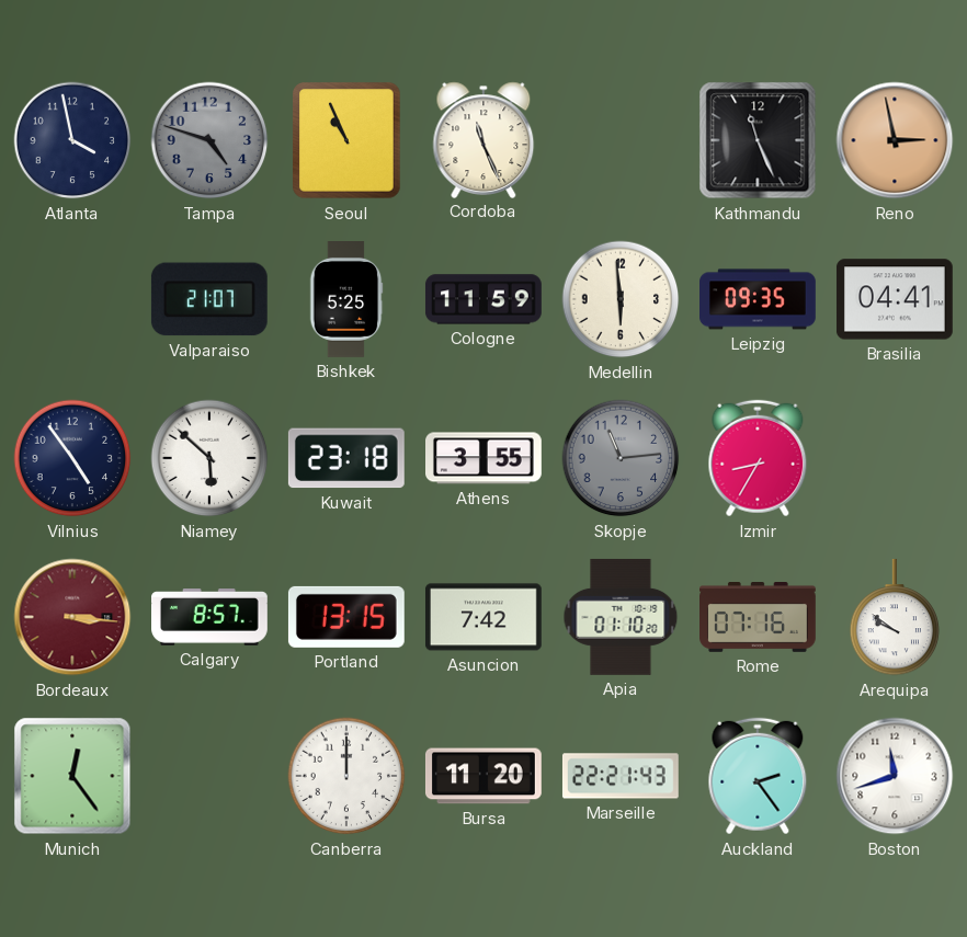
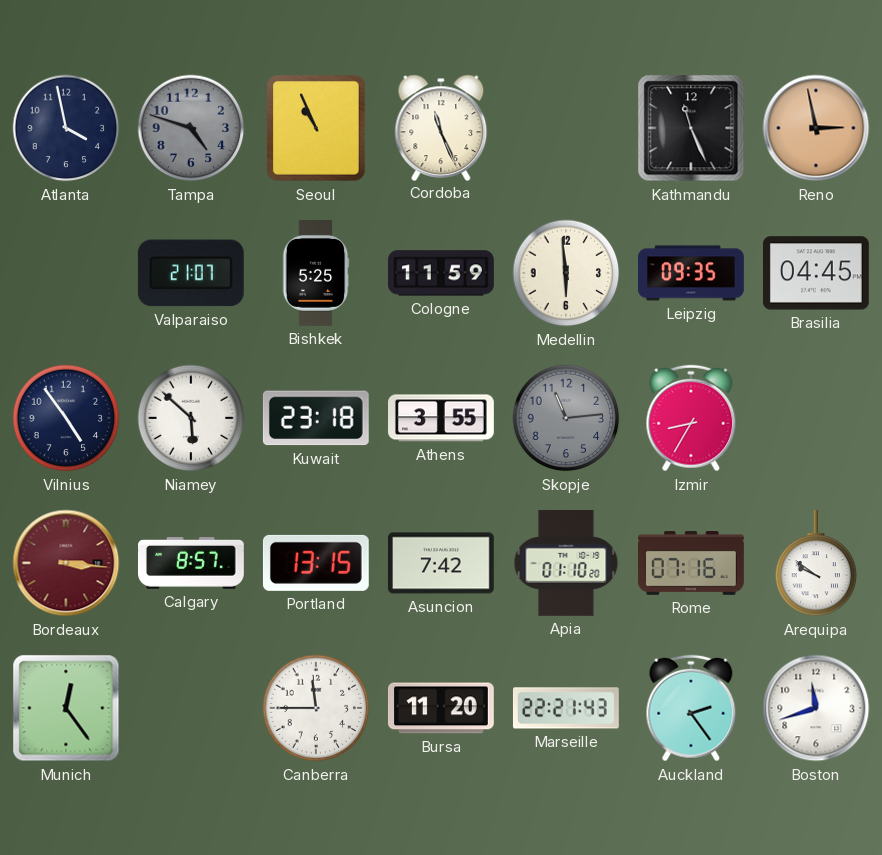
Brasilia: 04:41 -> 04:45 (816, 273)
Canberra: 12:00 -> 11:45 (316, 708)
